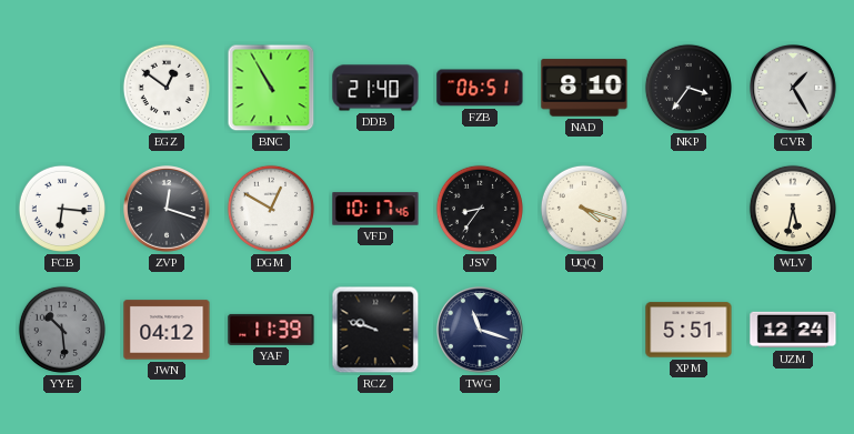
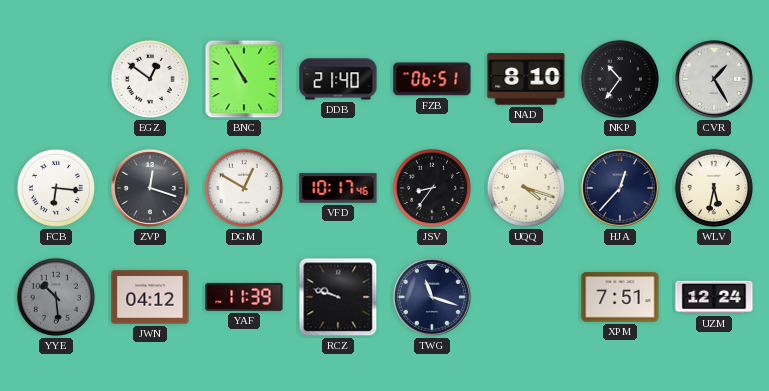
NKP: 3:36 -> 10:36 (620, 79)
HJA: none -> 12:37 (621, 189)
XPM: 5:51 -> 7:51 (620, 297)
